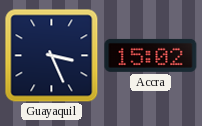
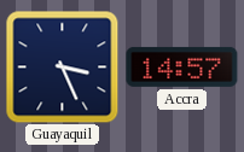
Accra: 15:02 -> 14:57 (182, 66)
